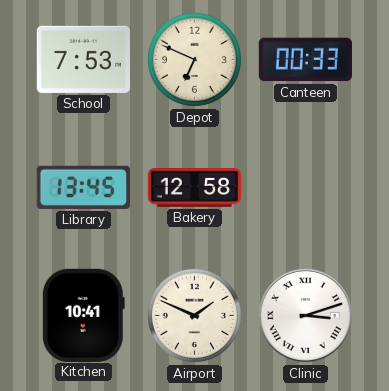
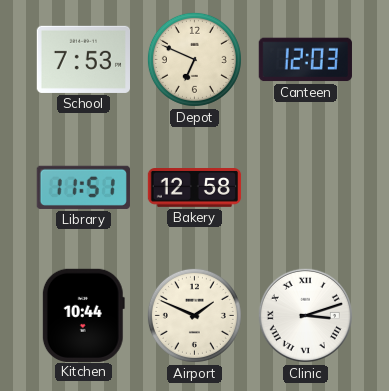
Canteen: 00:33 -> 12:03 (305, 60)
Library: 13:45 -> 11:51 (83, 187)
Kitchen: 10:41 -> 10:44 (83, 315)
